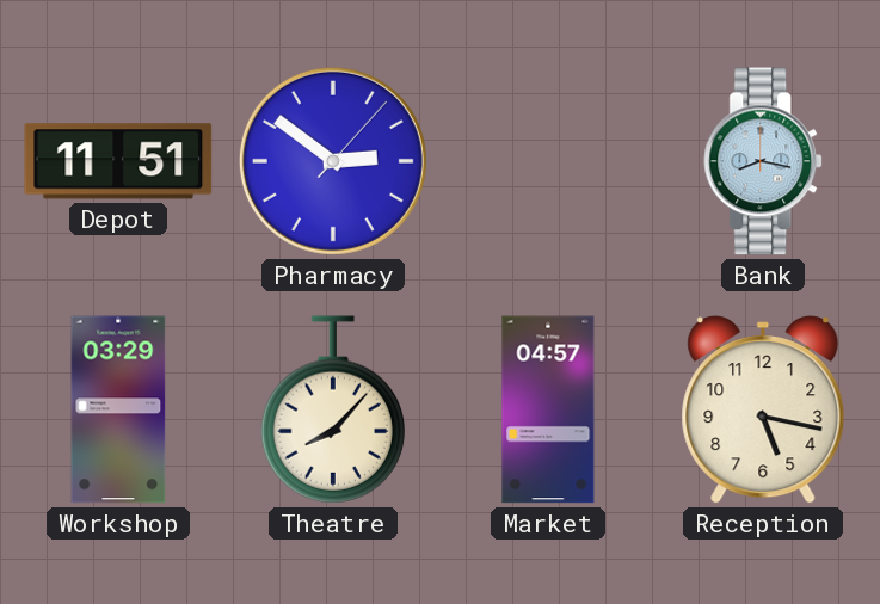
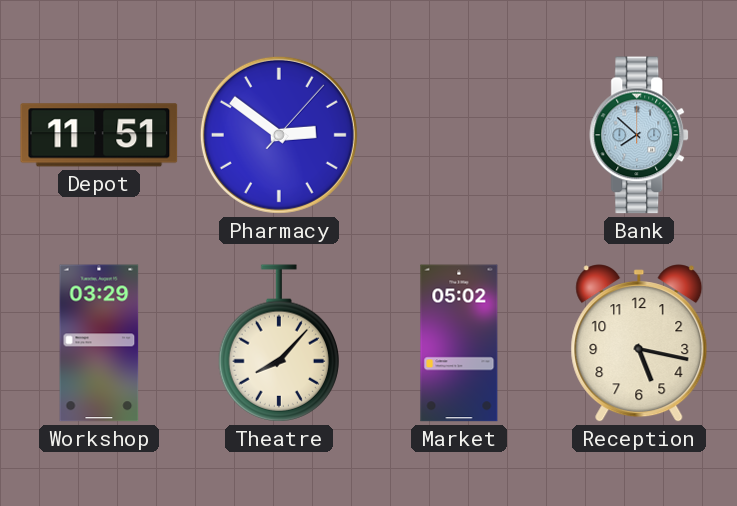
Bank: 8:17 -> 7:52 (640, 135)
Market: 04:57 -> 05:02 (459, 343)
